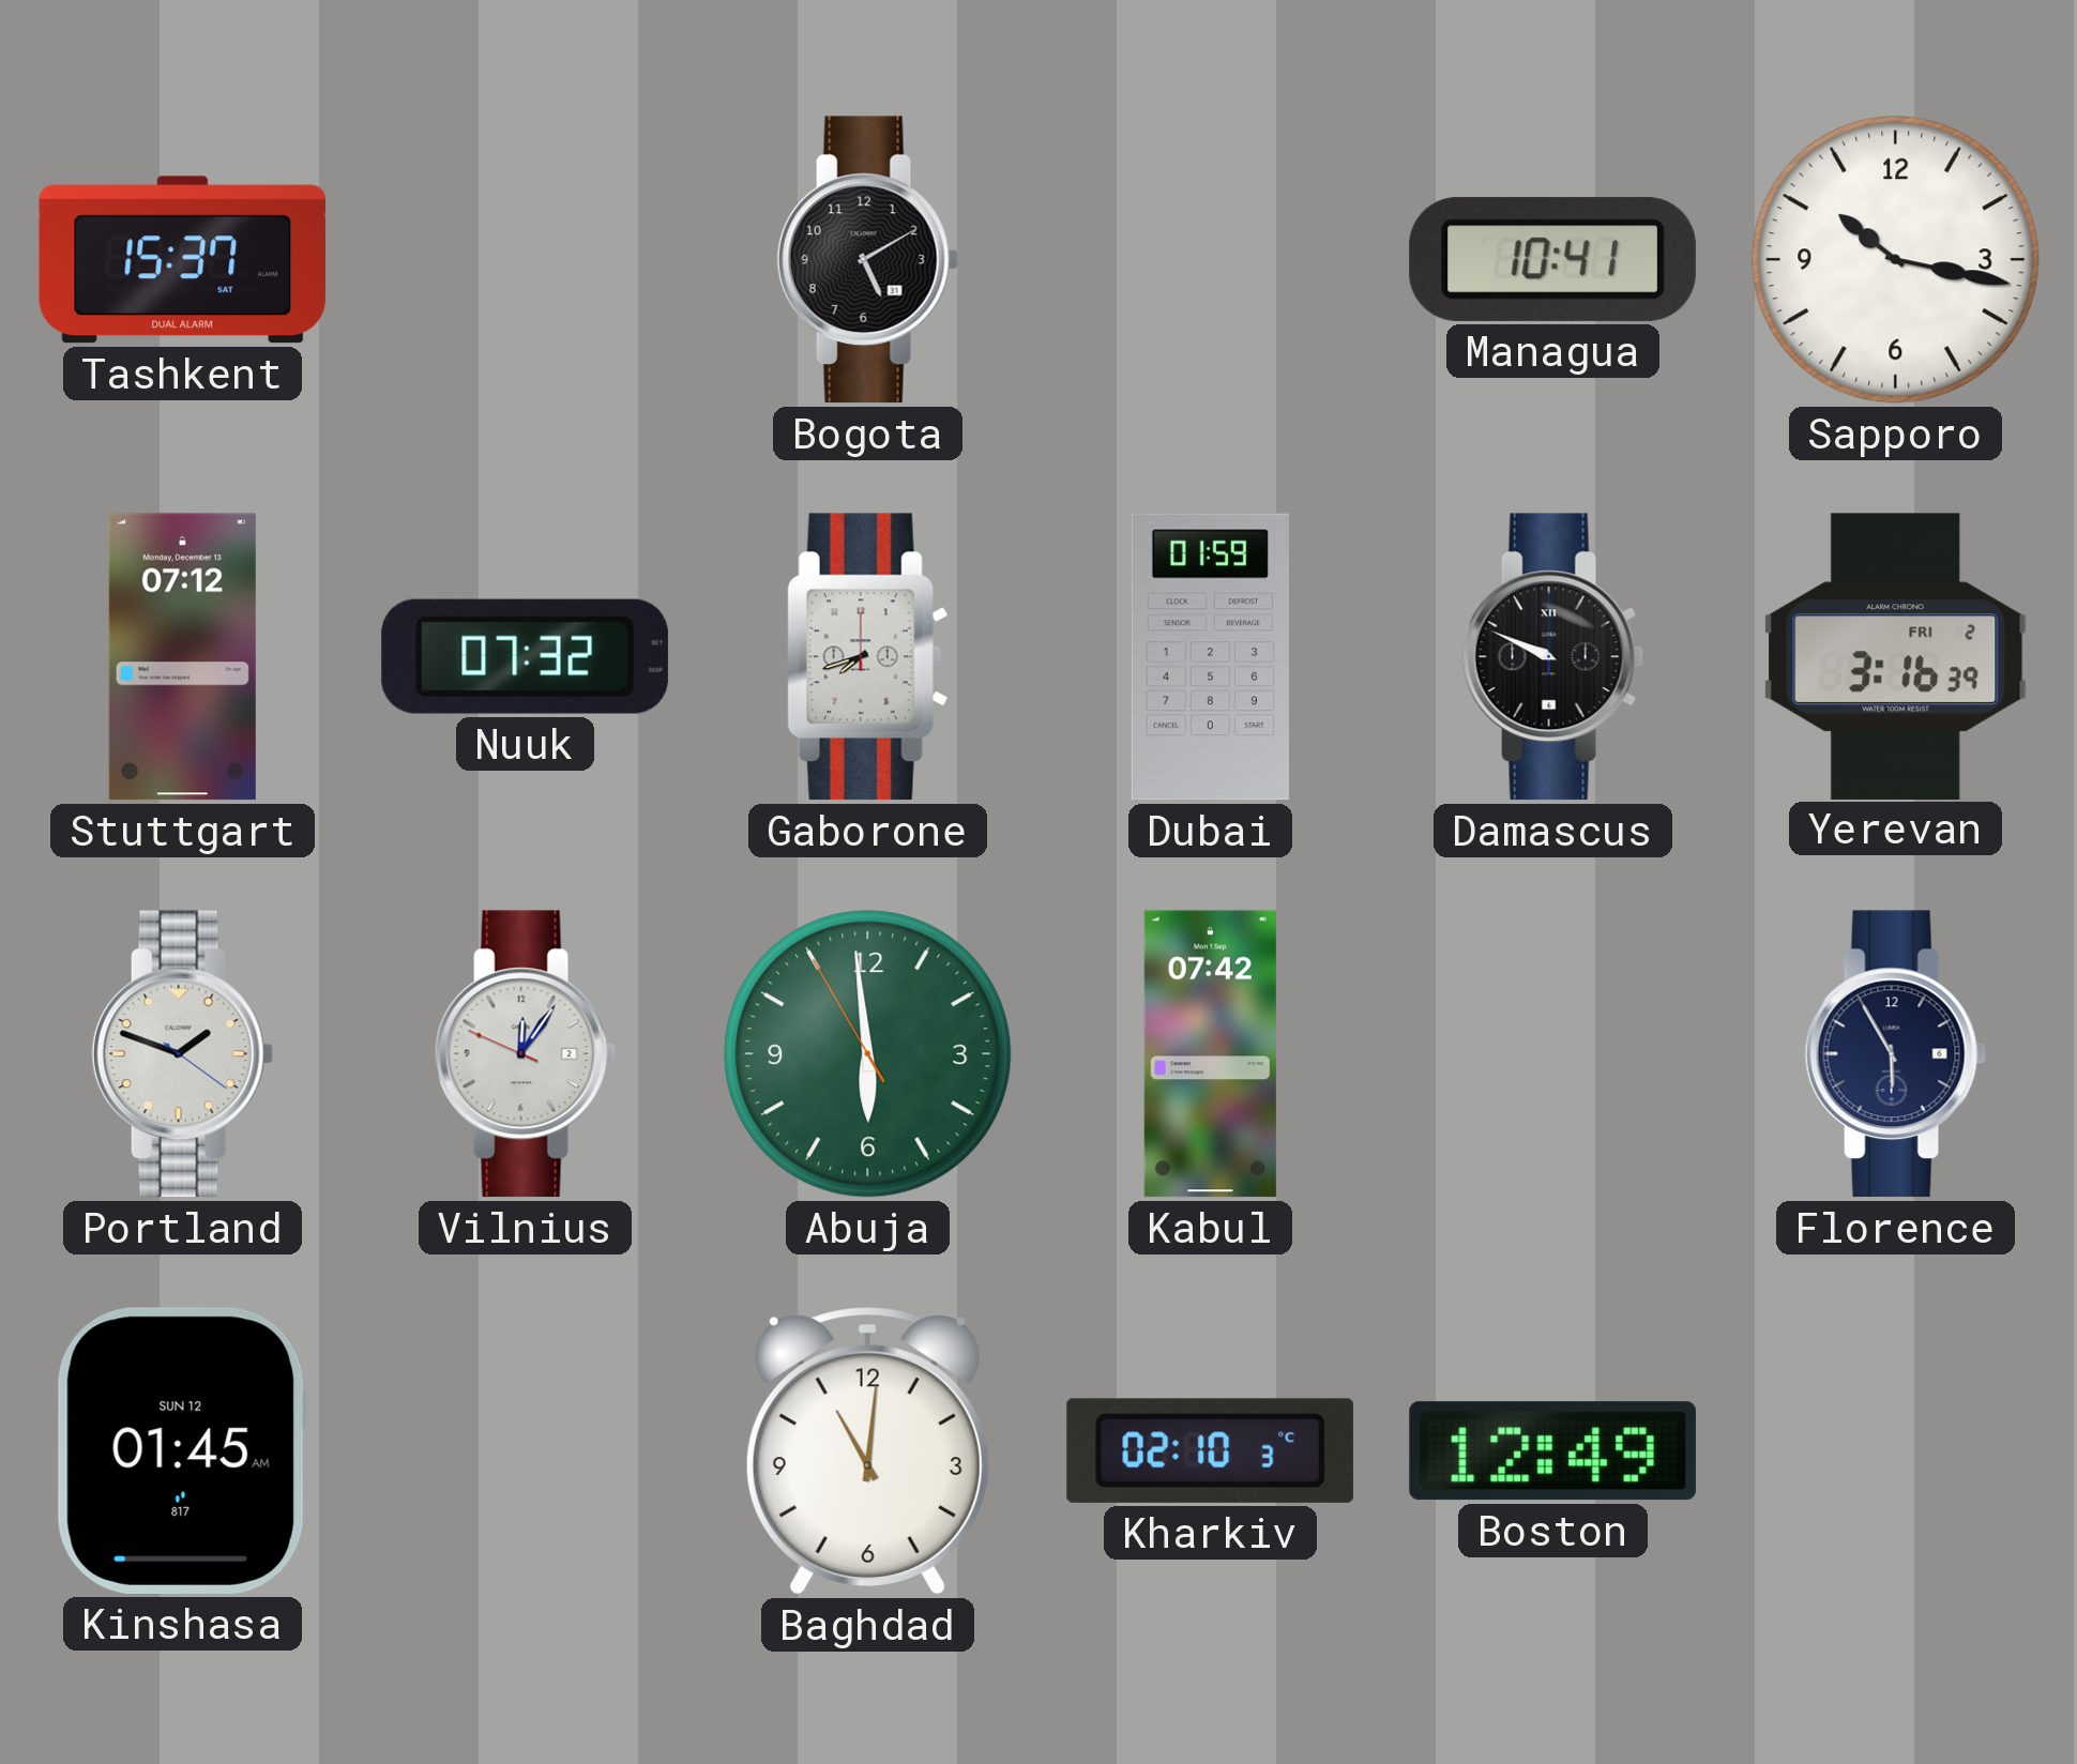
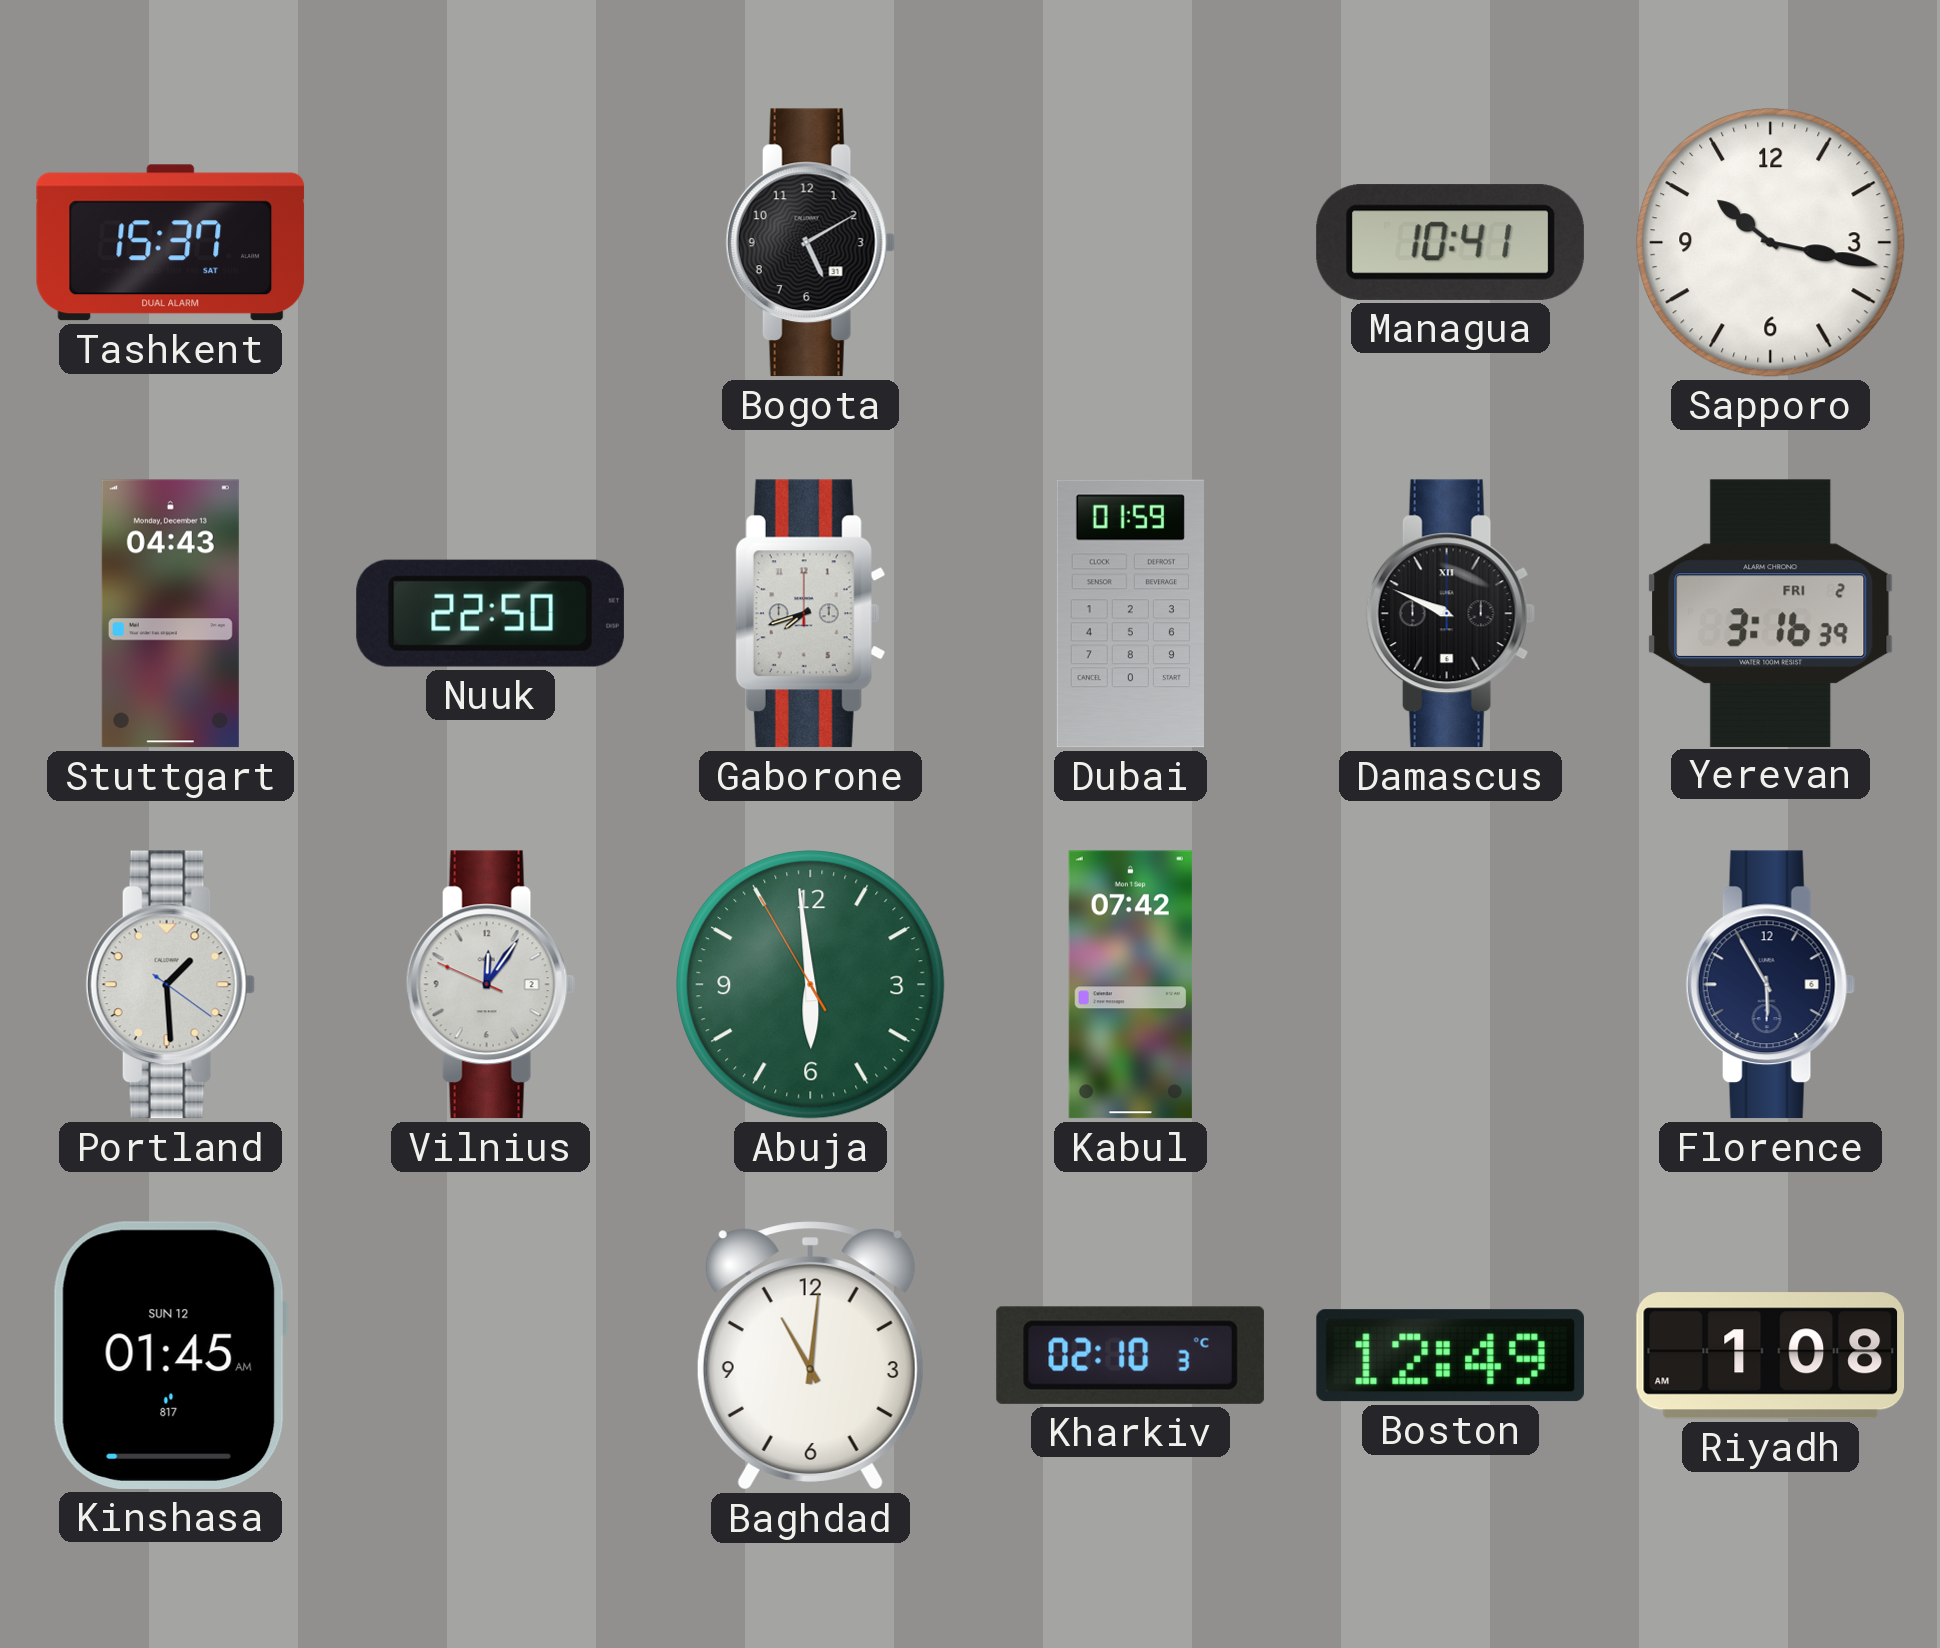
Stuttgart: 07:12 -> 04:43 (170, 614)
Nuuk: 07:32 -> 22:50 (490, 613)
Portland: 1:48 -> 1:29 (170, 985)
Riyadh: none -> 1:08 (1771, 1356)
